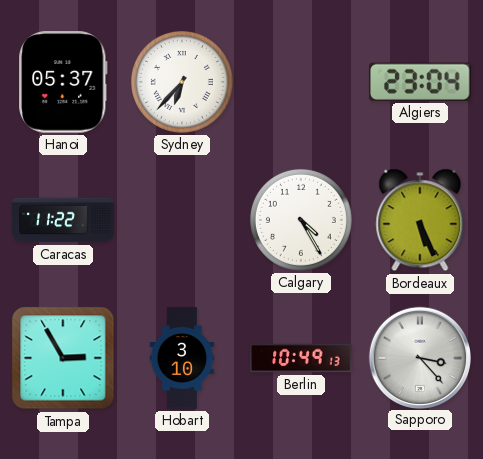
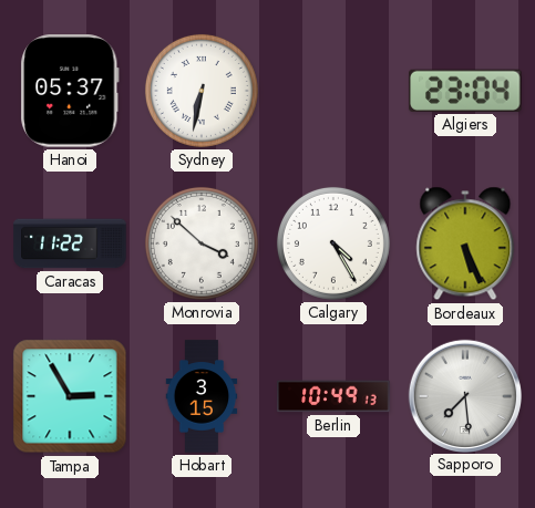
Sydney: 6:37 -> 6:32 (202, 91)
Monrovia: none -> 3:52 (202, 243)
Hobart: 3:10 -> 3:15 (202, 396)
Sapporo: 3:23 -> 7:29 (464, 395)
